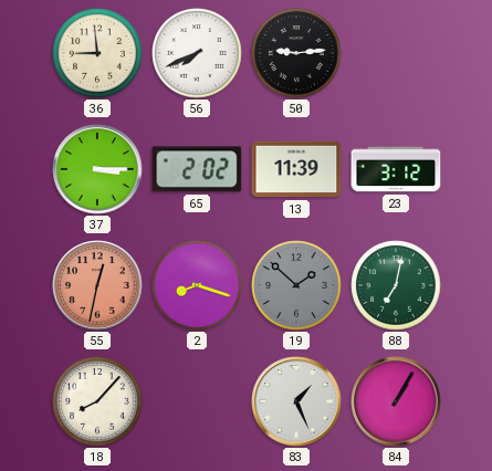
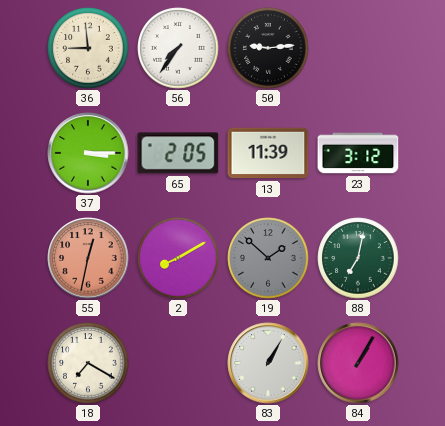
56: 7:41 -> 7:36 (178, 48)
65: 2:02 -> 2:05 (178, 153)
2: 8:18 -> 8:10 (178, 258)
18: 8:07 -> 7:20 (88, 363)
83: 1:26 -> 1:05 (268, 363)
